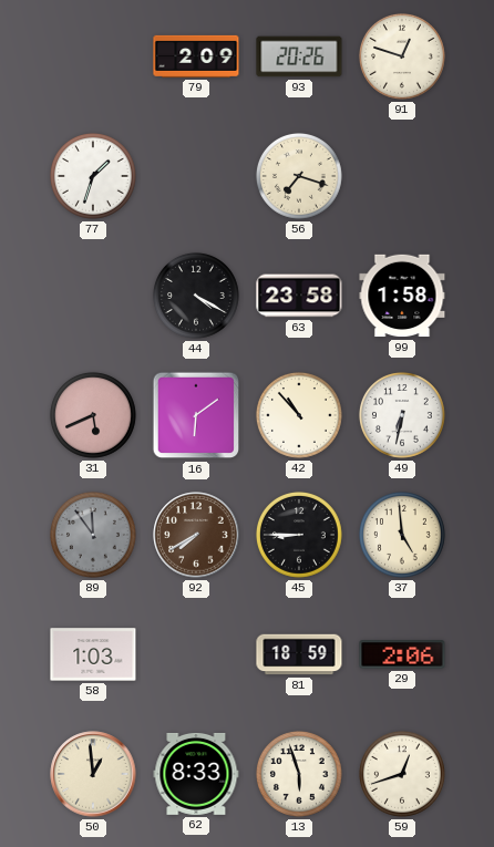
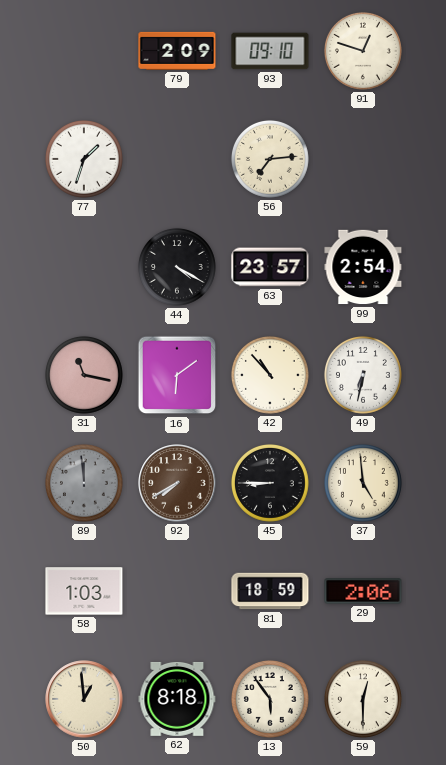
93: 20:26 -> 09:10 (270, 51)
56: 7:18 -> 7:14 (270, 159)
63: 23:58 -> 23:57 (270, 267)
99: 1:58 -> 2:54 (363, 267)
31: 5:41 -> 11:17 (84, 375)
89: 11:54 -> 11:59 (84, 483)
62: 8:33 -> 8:18 (177, 699)
13: 5:57 -> 5:54 (270, 699)
59: 12:42 -> 12:30 (363, 699)
